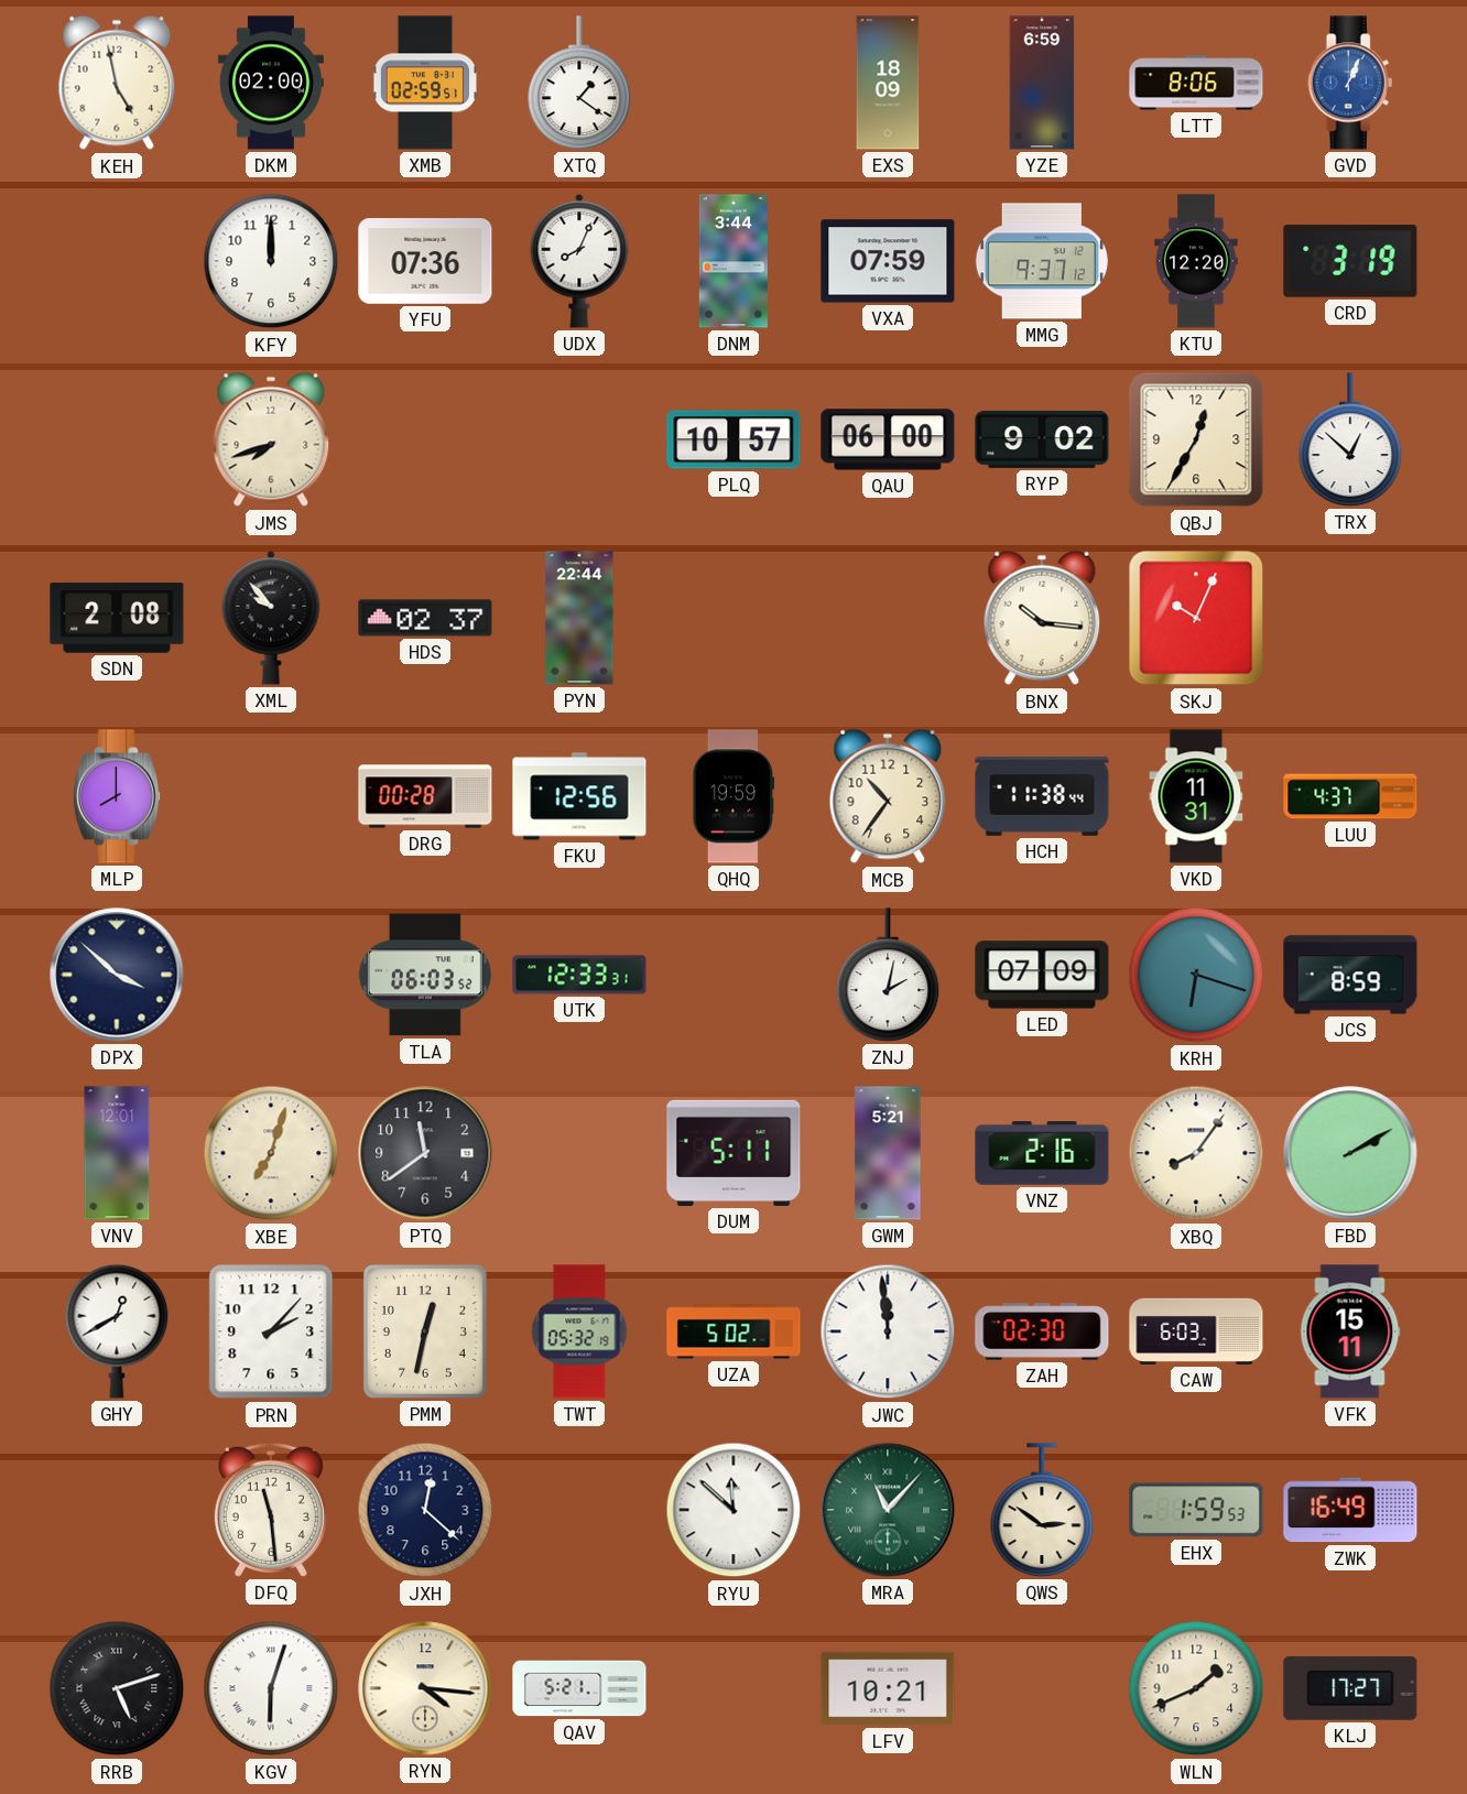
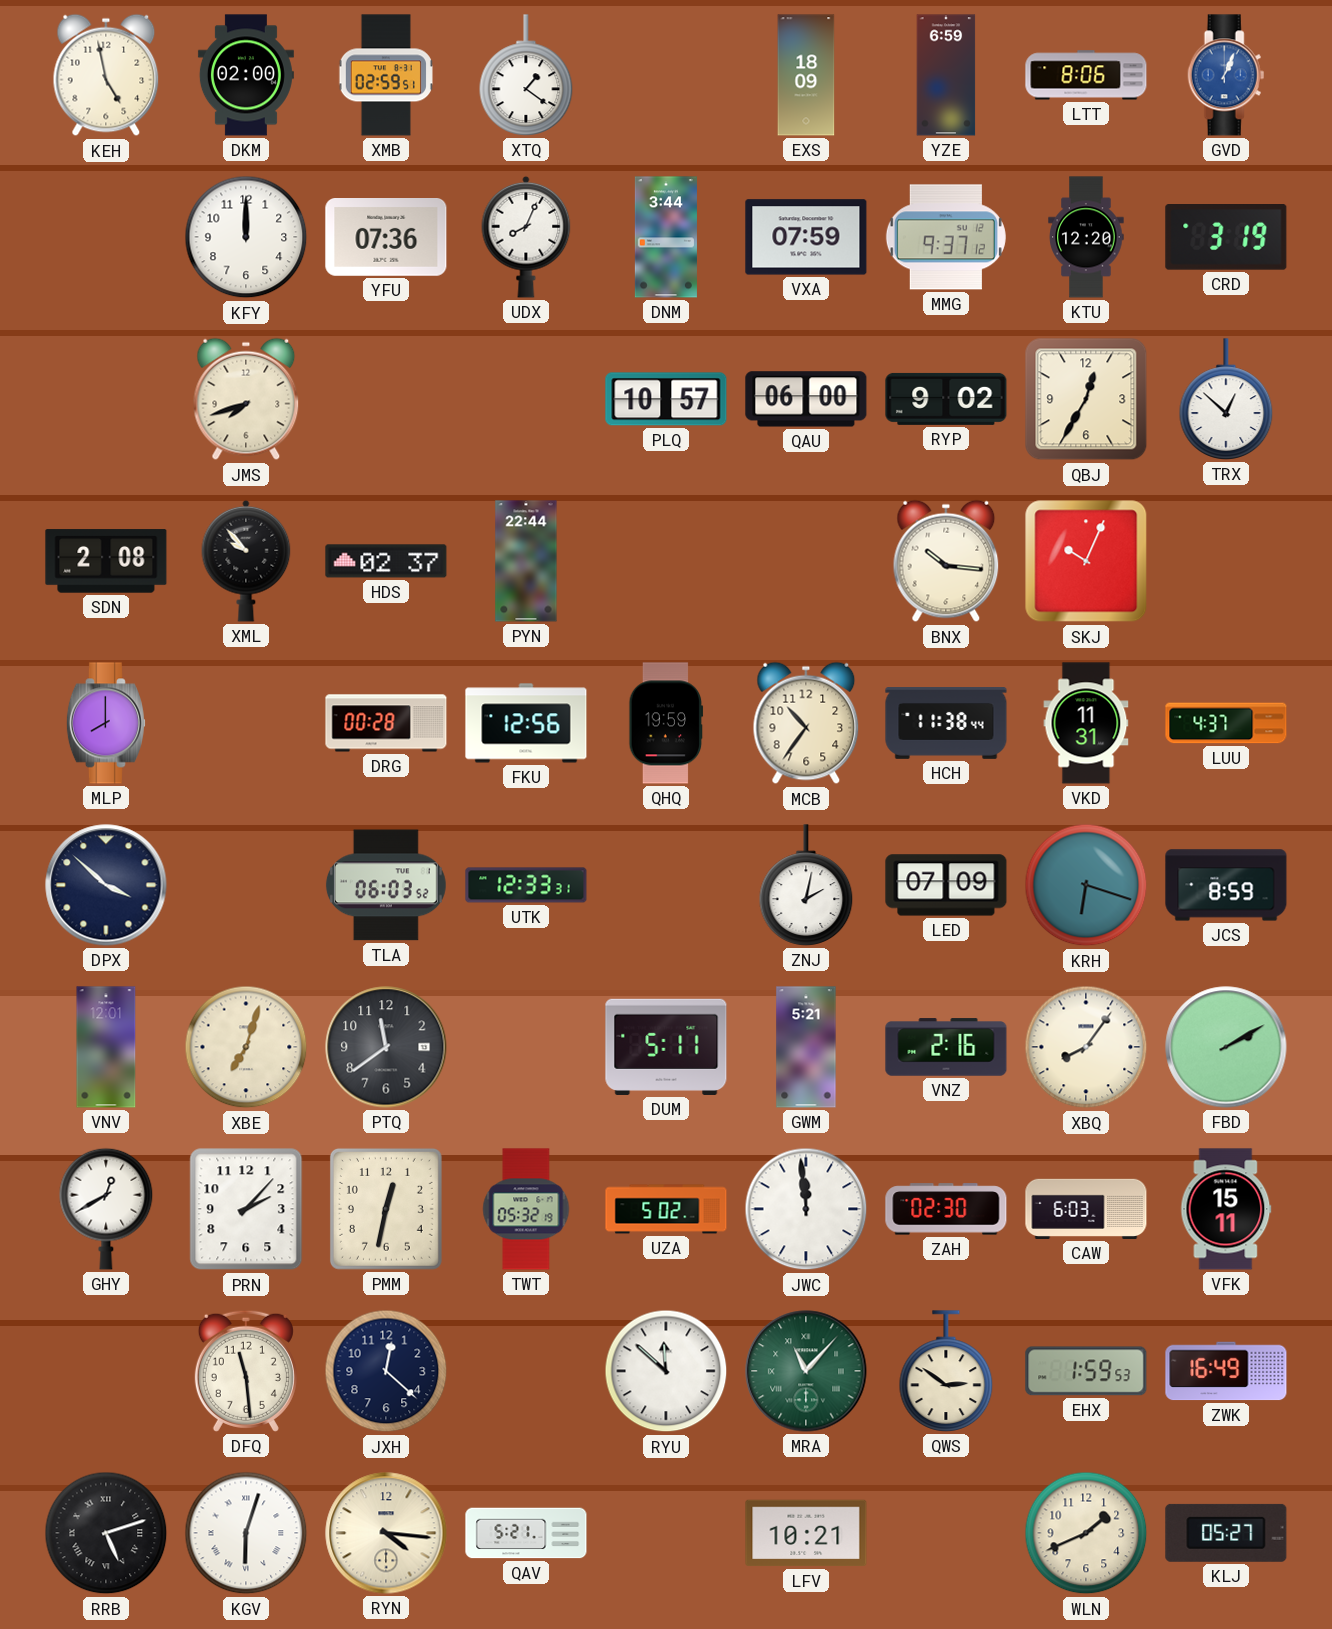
KLJ: 17:27 -> 05:27 (1226, 1533)
